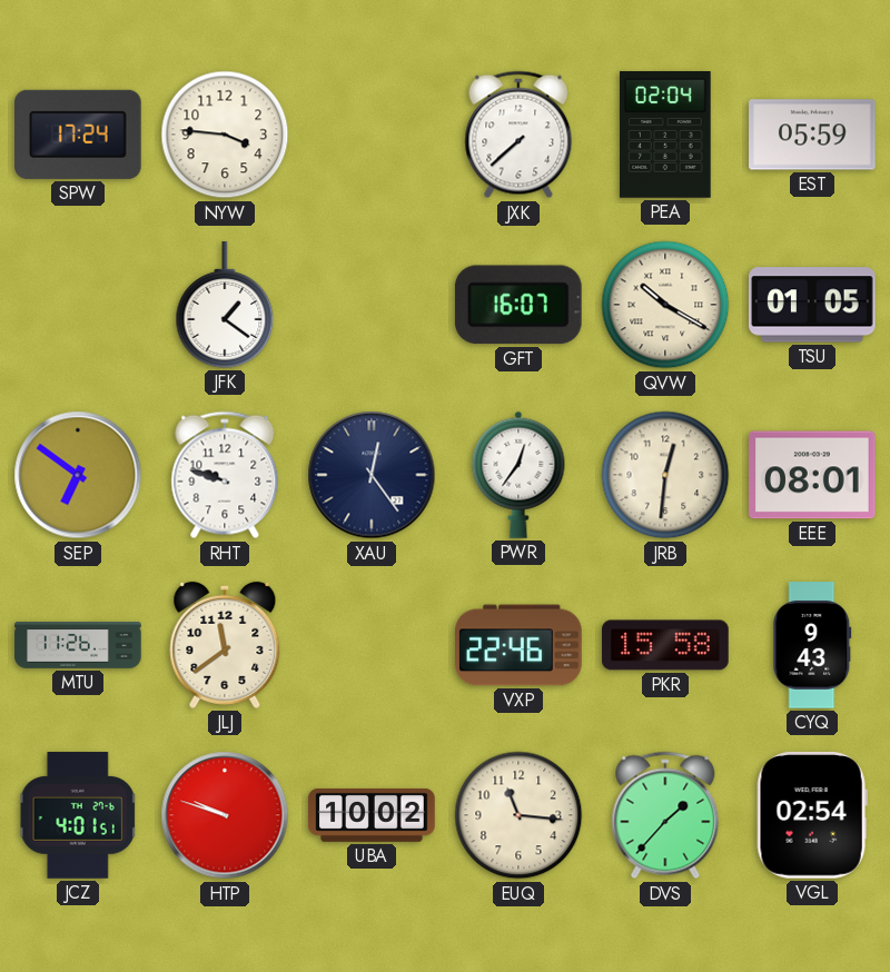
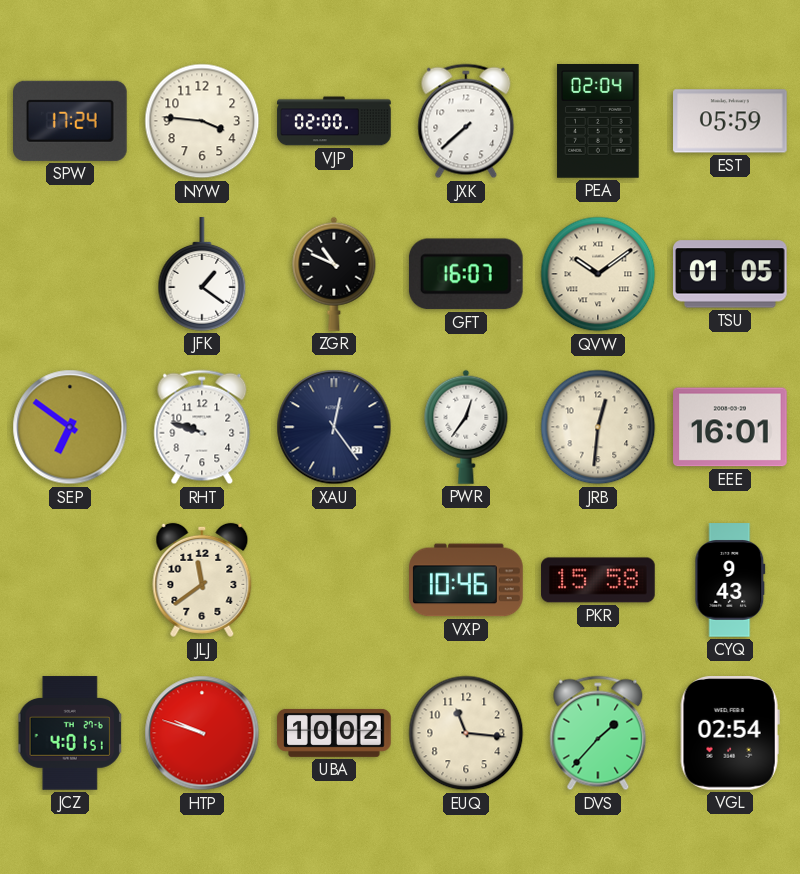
VJP: none -> 02:00 (334, 121)
ZGR: none -> 10:49 (334, 274)
QVW: 10:20 -> 10:09 (598, 274)
EEE: 08:01 -> 16:01 (730, 427)
MTU: 11:26 -> none (78, 645)
VXP: 22:46 -> 10:46 (466, 580)
